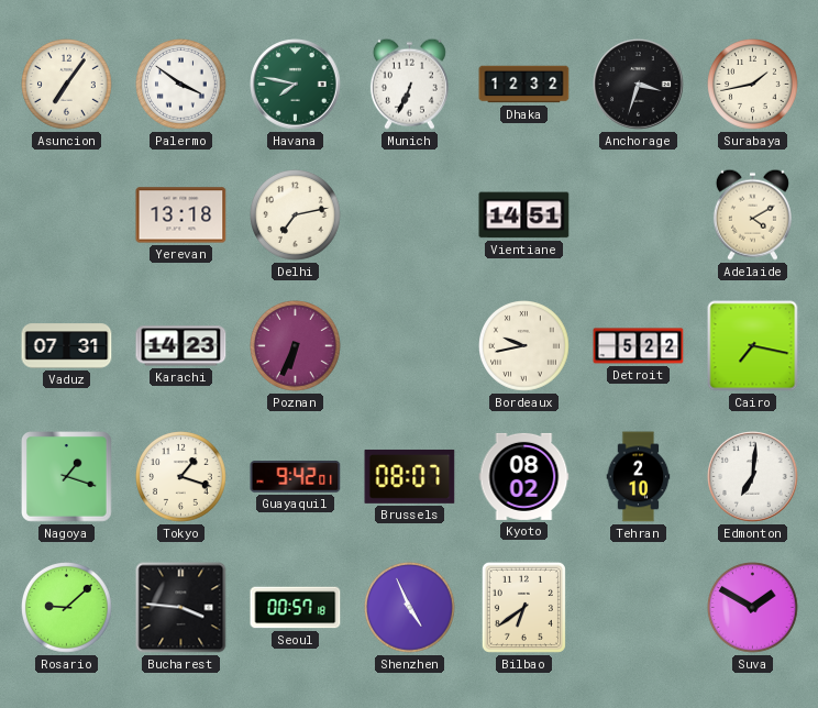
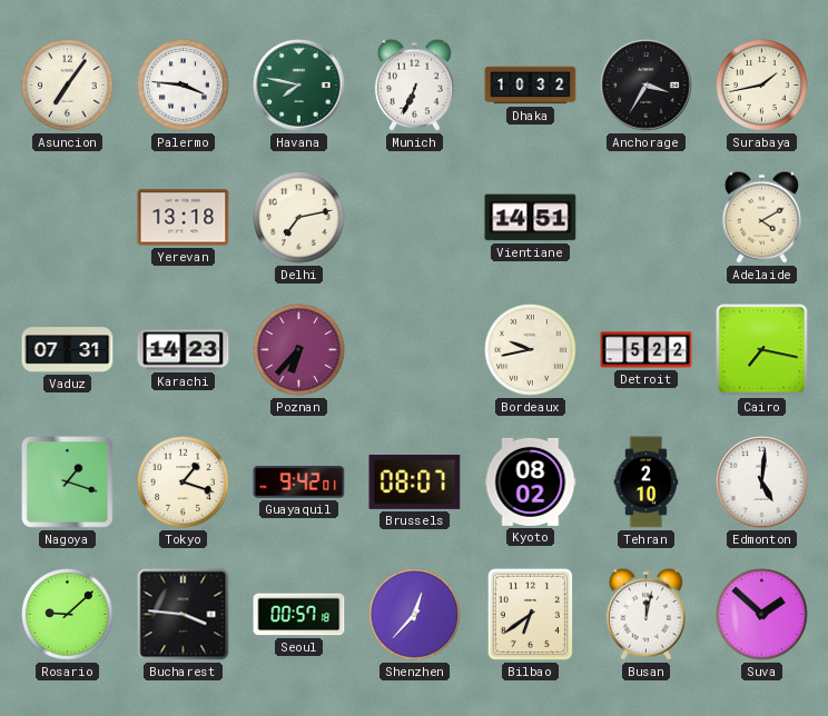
Palermo: 3:51 -> 3:46 (184, 86)
Dhaka: 12:32 -> 10:32 (531, 86)
Anchorage: 3:33 -> 3:35 (647, 86)
Poznan: 6:34 -> 6:37 (299, 350)
Edmonton: 7:01 -> 5:01 (762, 483)
Shenzhen: 4:56 -> 12:37 (415, 615)
Busan: none -> 12:02 (645, 614)
Suva: 1:50 -> 1:52 (762, 615)
